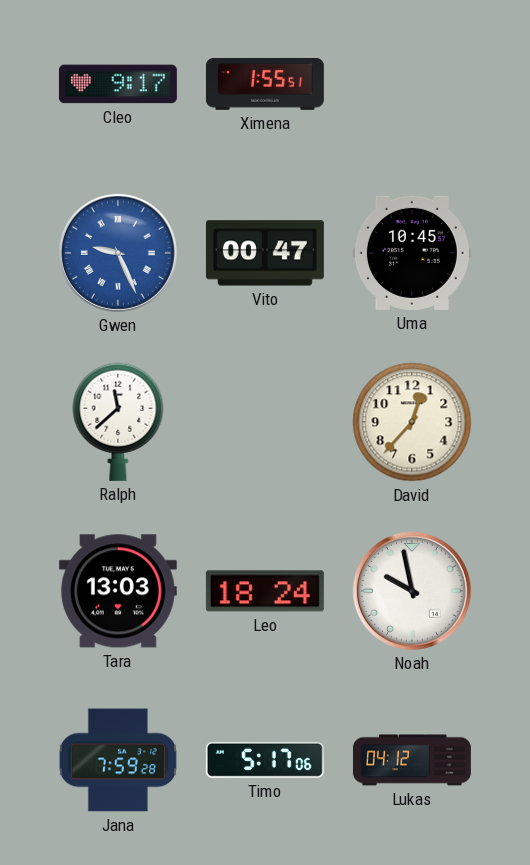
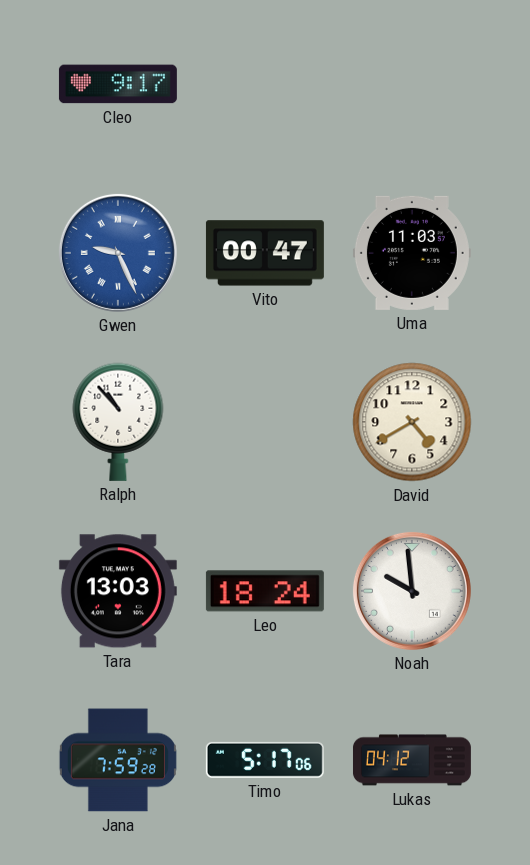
Ximena: 1:55 -> none (265, 84)
Uma: 10:45 -> 11:03 (412, 253)
Ralph: 11:38 -> 10:53 (118, 422)
David: 12:37 -> 4:40 (412, 422)
Noah: 9:58 -> 9:59 (412, 591)
